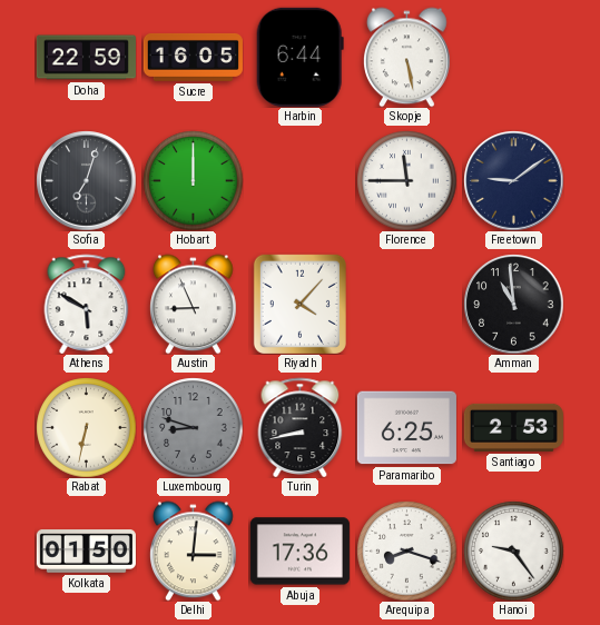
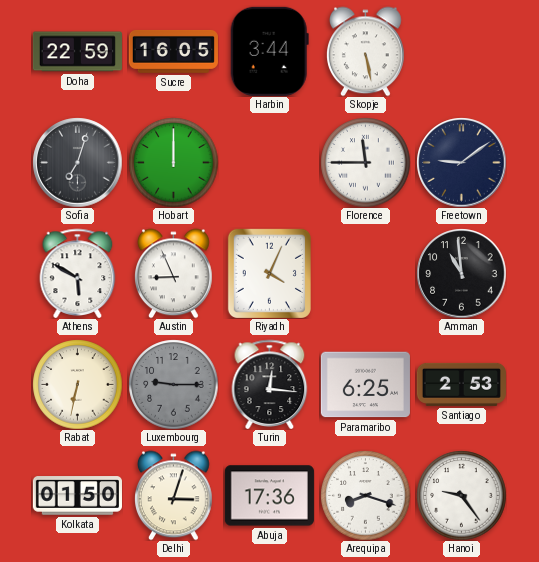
Harbin: 6:44 -> 3:44 (269, 51)
Riyadh: 4:07 -> 4:04 (269, 273)
Luxembourg: 8:48 -> 9:15 (173, 384)
Turin: 8:43 -> 12:16 (270, 384)
Delhi: 3:01 -> 3:03 (174, 495)
